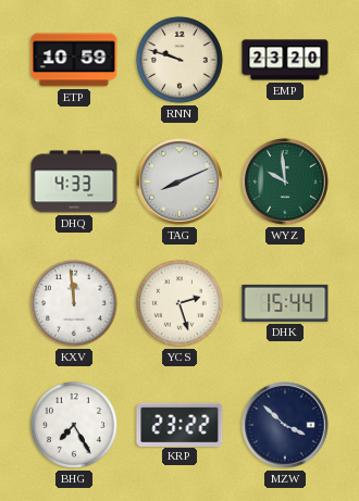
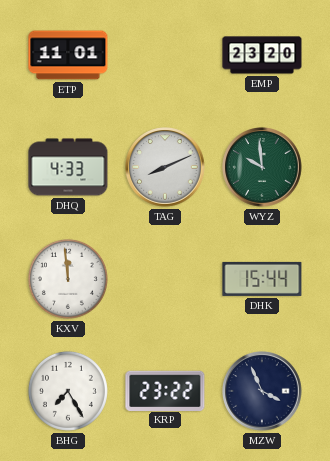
ETP: 10:59 -> 11:01 (68, 55)
RNN: 9:48 -> none (179, 60)
YCS: 2:27 -> none (179, 303)
MZW: 3:52 -> 3:56 (262, 391)
